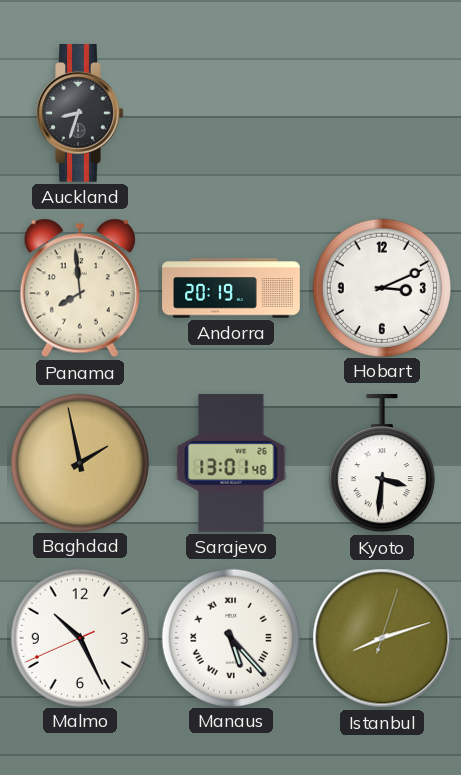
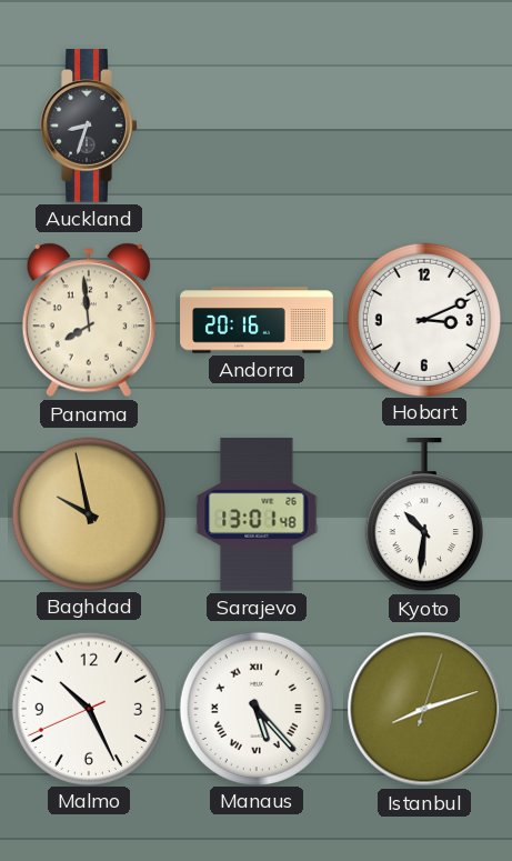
Andorra: 20:19 -> 20:16 (257, 320)
Baghdad: 1:58 -> 9:58 (88, 513)
Kyoto: 3:31 -> 10:31 (424, 515)
